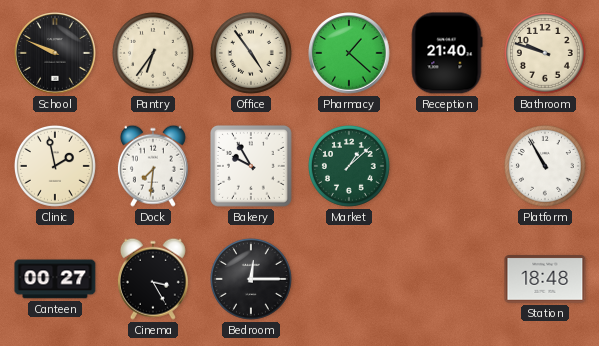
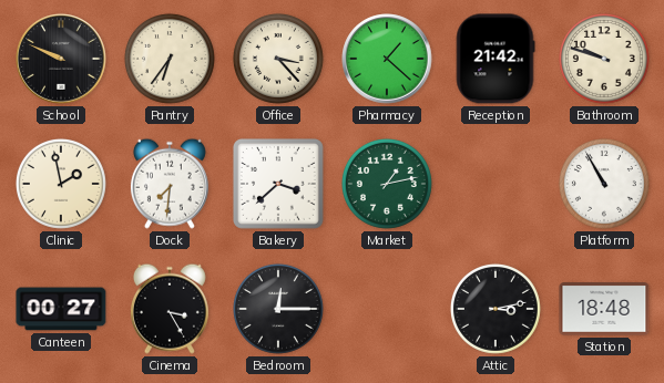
Office: 4:54 -> 3:23 (278, 59)
Reception: 21:40 -> 21:42 (496, 59)
Bakery: 9:55 -> 3:38 (278, 184)
Market: 1:08 -> 1:13 (387, 184)
Attic: none -> 3:13 (496, 309)
